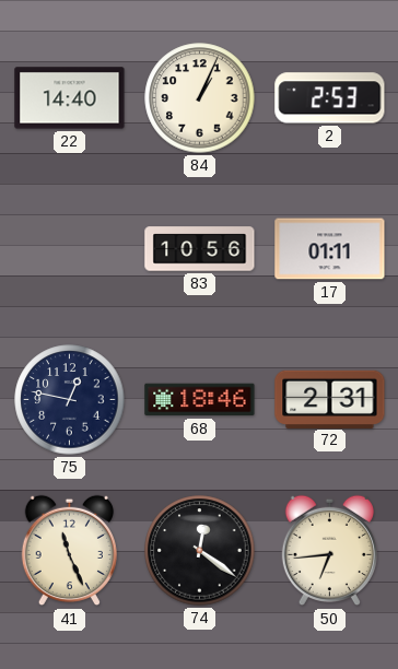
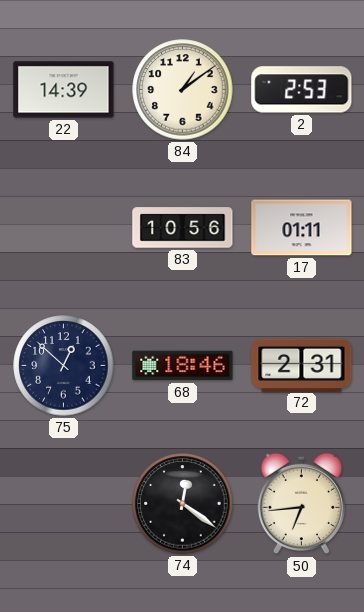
22: 14:40 -> 14:39 (64, 90)
84: 1:04 -> 1:09 (183, 90)
75: 12:47 -> 12:52 (64, 366)
41: 11:26 -> none (69, 551)
